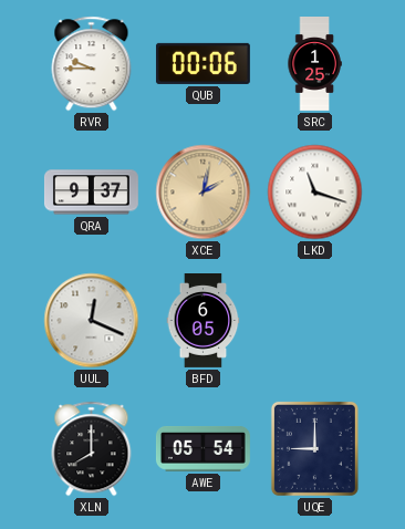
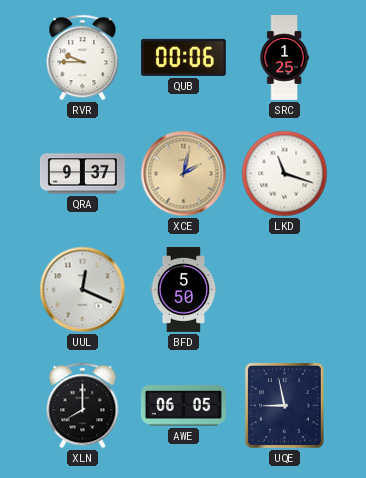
BFD: 6:05 -> 5:50 (184, 290)
AWE: 05:54 -> 06:05 (183, 406)
UQE: 9:00 -> 8:58 (284, 405)
